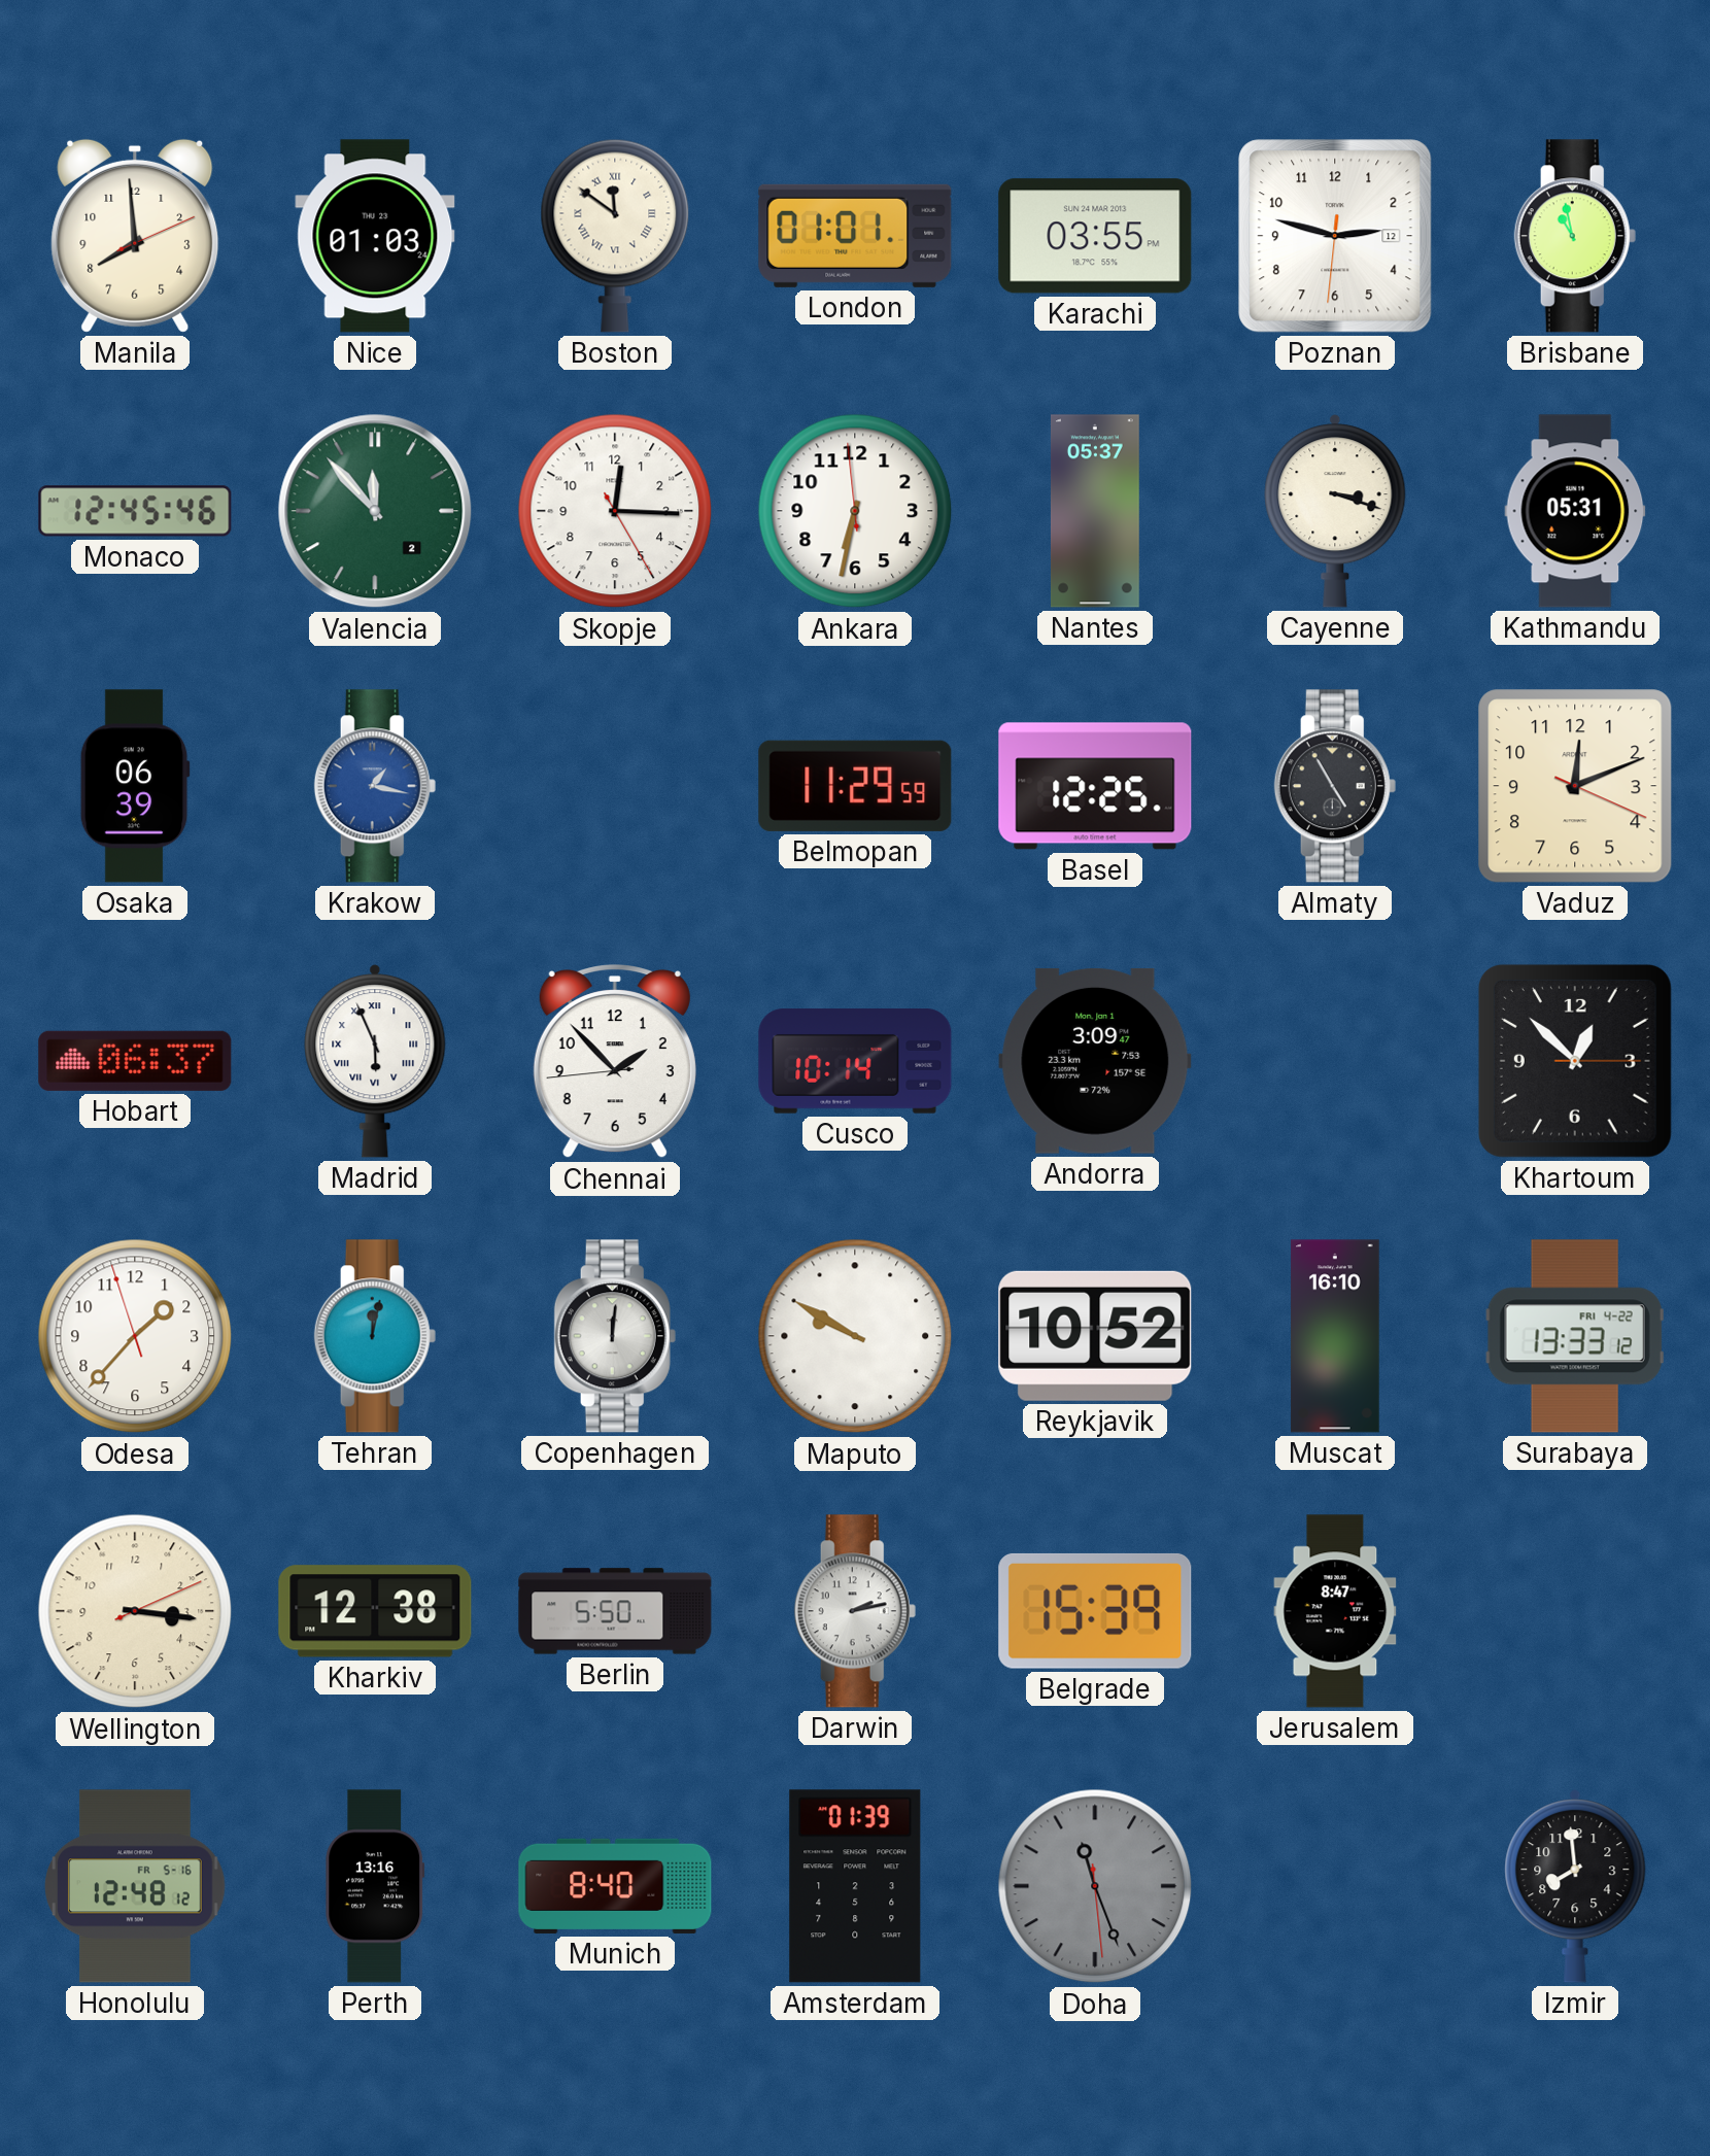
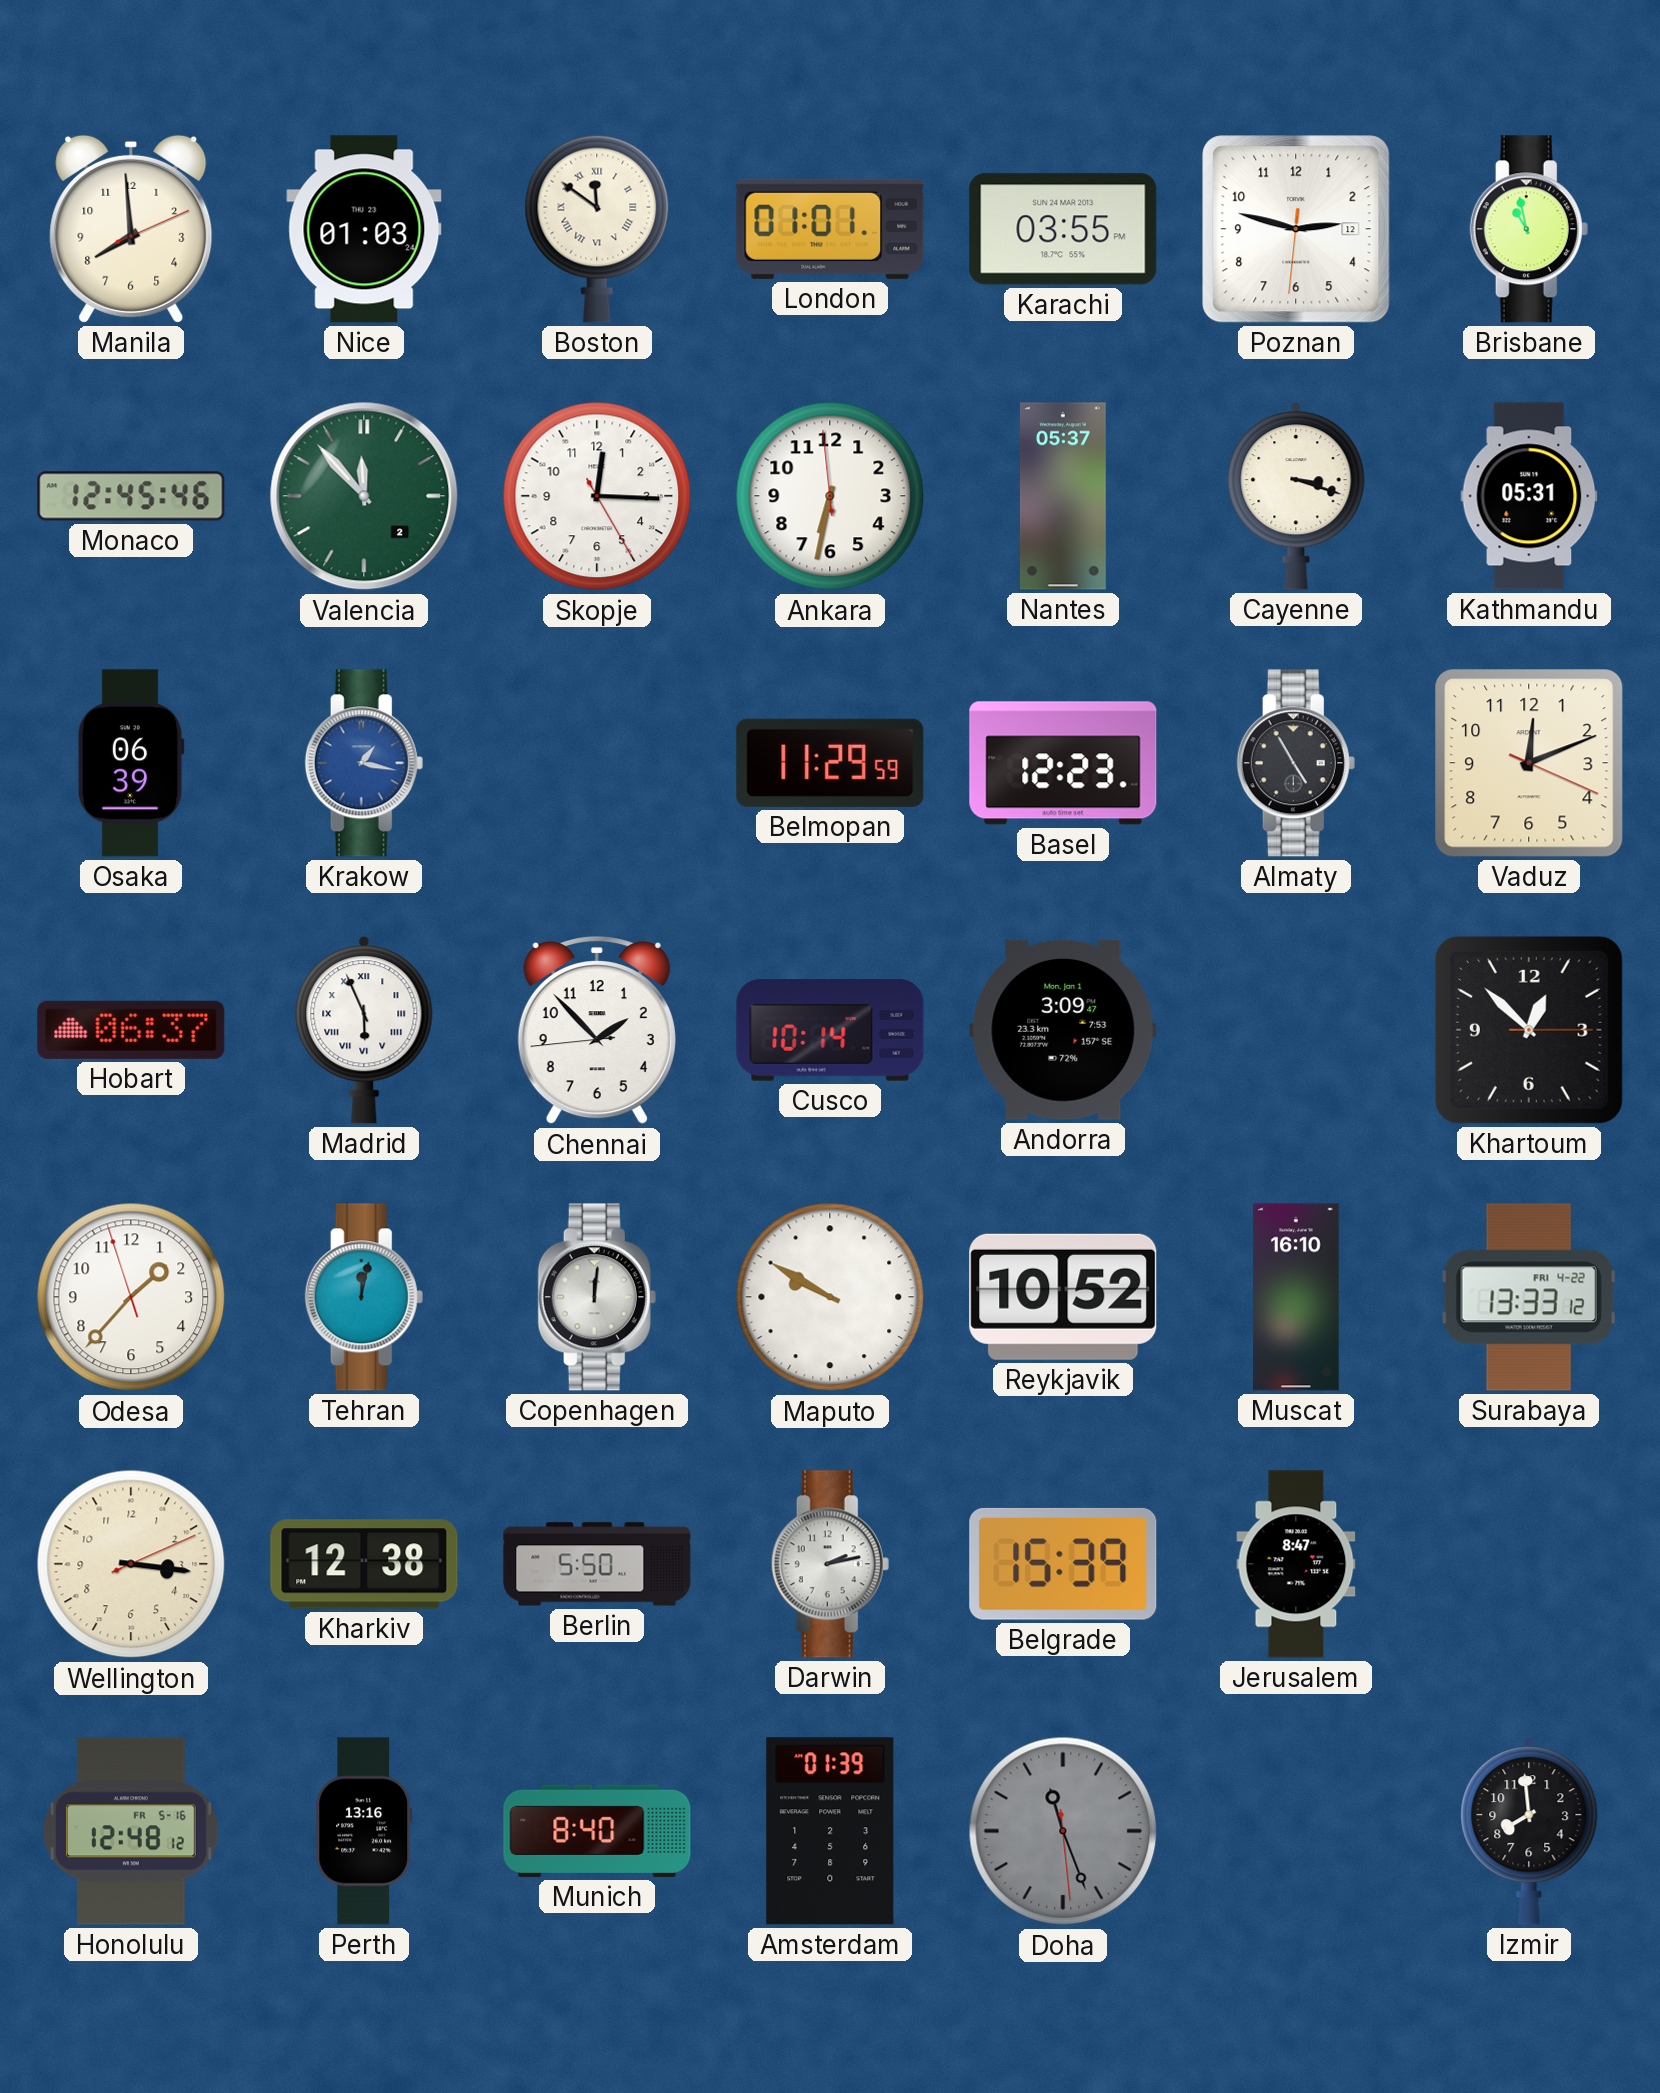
Basel: 12:25 -> 12:23 (1063, 763)
